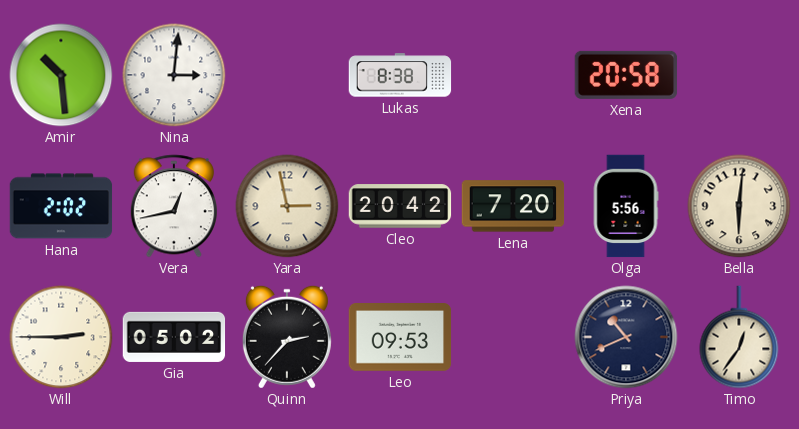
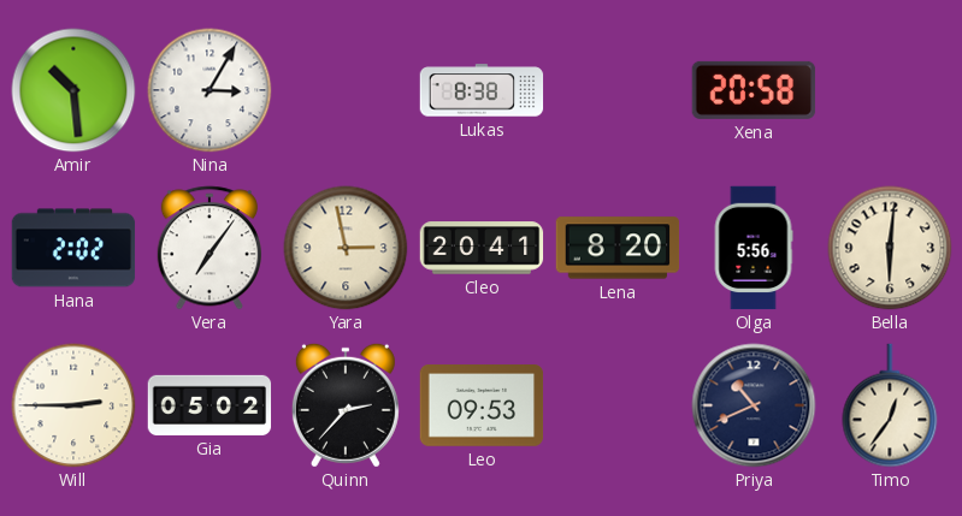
Nina: 3:01 -> 3:05 (209, 90)
Vera: 12:43 -> 7:06 (209, 248)
Cleo: 20:42 -> 20:41 (482, 248)
Lena: 7:20 -> 8:20 (618, 248)
